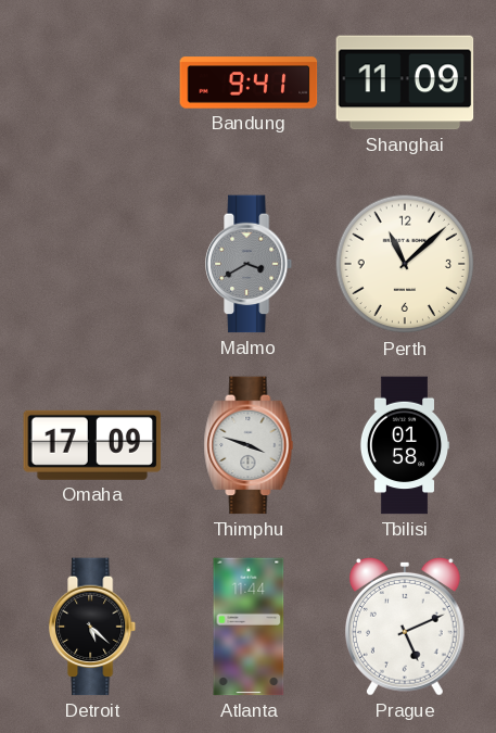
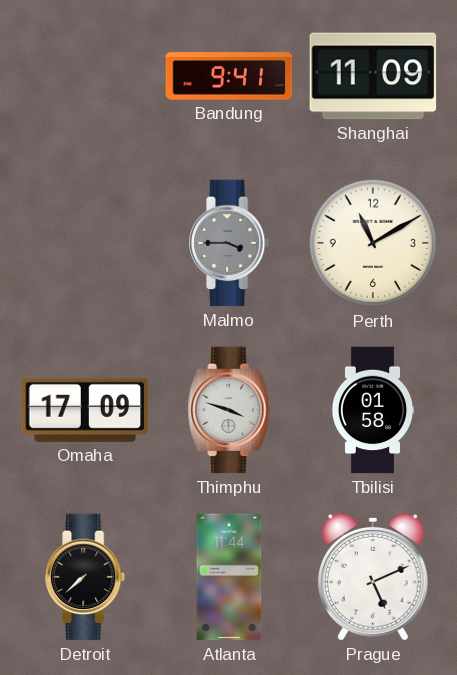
Malmo: 3:40 -> 3:45 (230, 243)
Perth: 11:08 -> 11:10 (373, 243)
Detroit: 5:22 -> 7:38 (86, 577)
